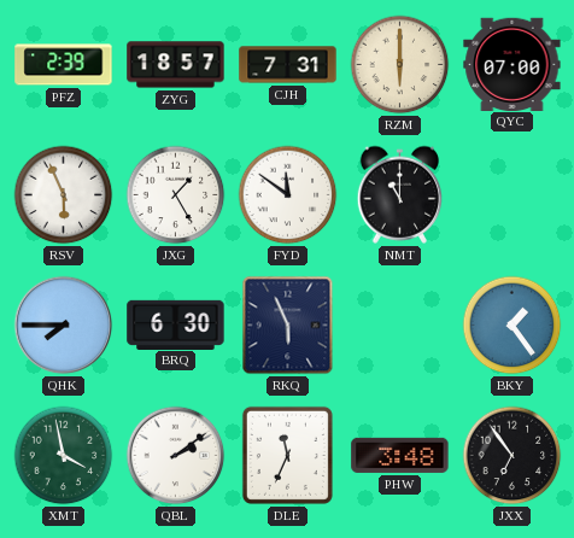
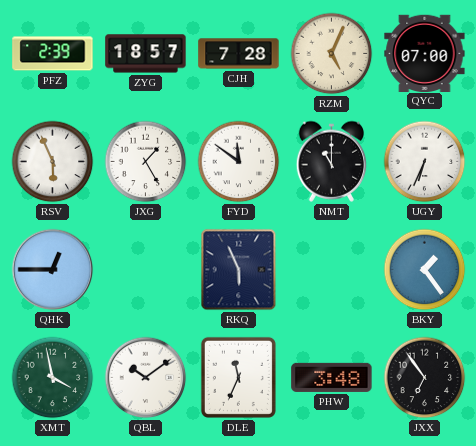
CJH: 7:31 -> 7:28 (239, 54)
RZM: 6:00 -> 5:04 (332, 54)
UGY: none -> 6:34 (425, 162)
QHK: 7:45 -> 12:45 (53, 270)
BRQ: 6:30 -> none (176, 324)
QBL: 2:09 -> 10:09 (146, 378)
